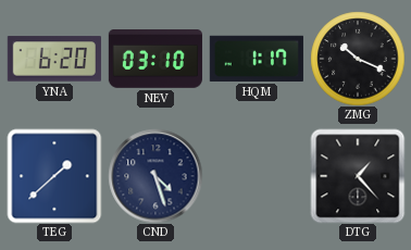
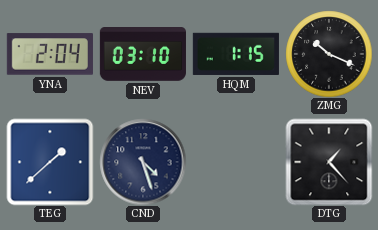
YNA: 6:20 -> 2:04 (50, 54)
HQM: 1:17 -> 1:15 (236, 54)
